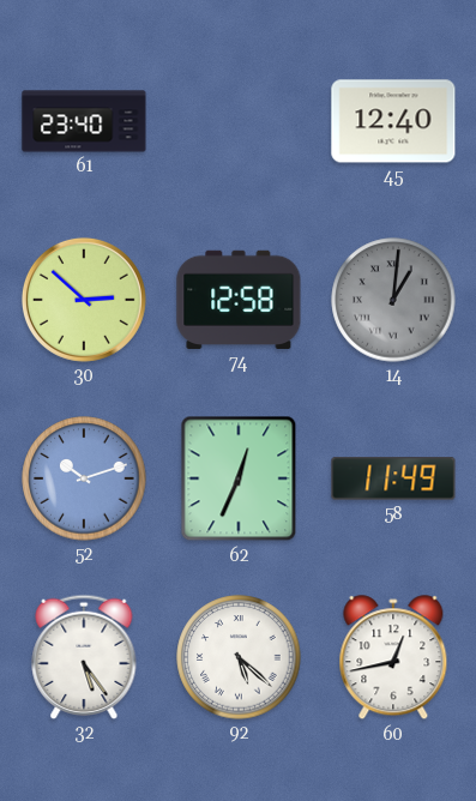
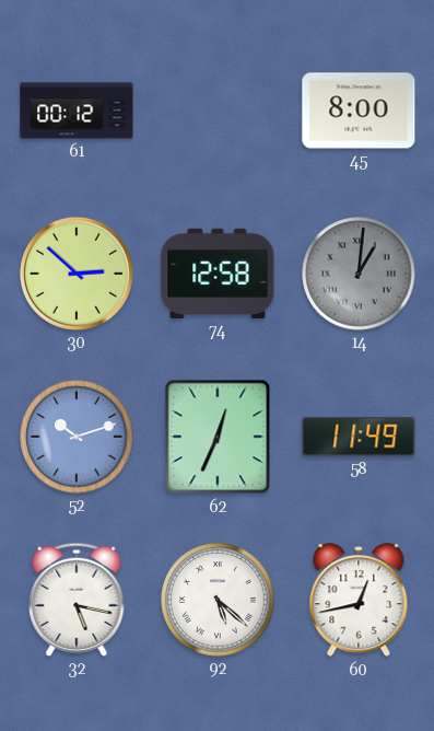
61: 23:40 -> 00:12 (77, 111)
45: 12:40 -> 8:00 (359, 111)
32: 5:24 -> 5:17 (77, 600)
